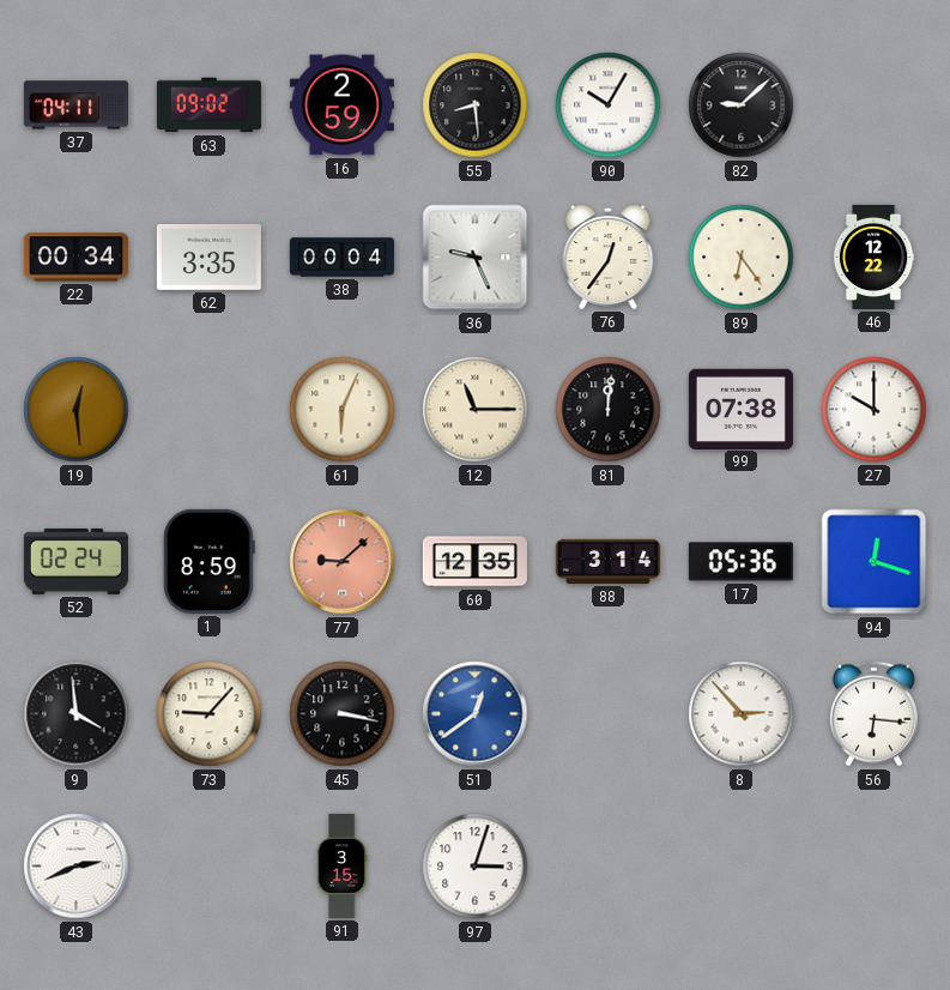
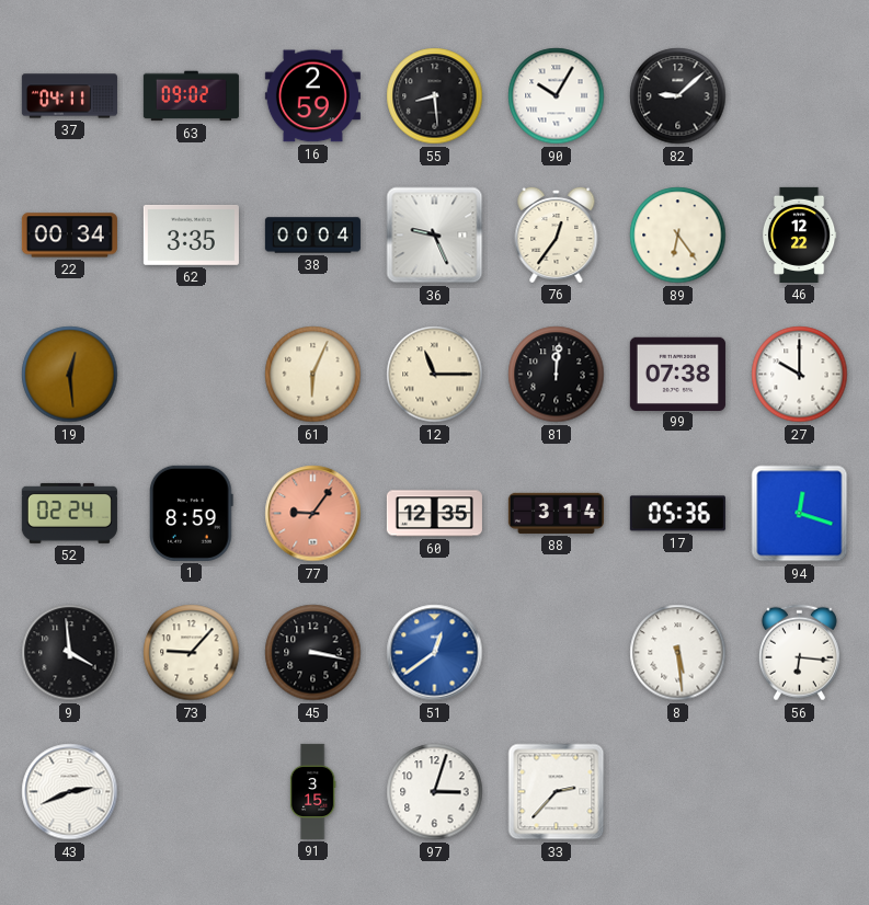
77: 9:08 -> 9:06 (313, 514)
8: 2:53 -> 5:29 (678, 653)
33: none -> 2:37 (557, 792)
